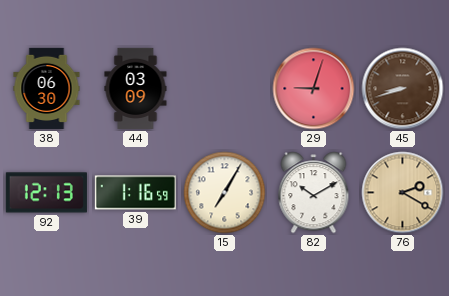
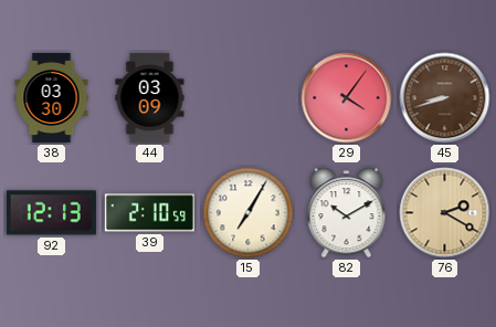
38: 06:30 -> 03:30 (52, 97)
29: 9:03 -> 4:06 (347, 98)
39: 1:16 -> 2:10 (149, 213)
